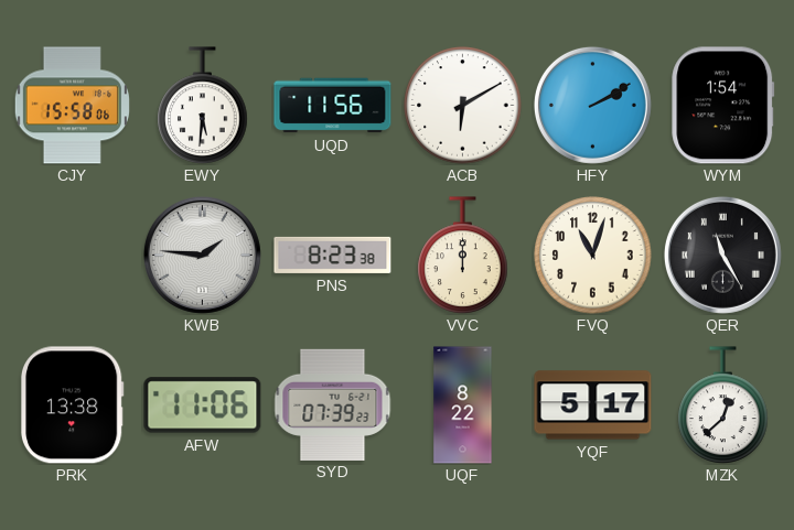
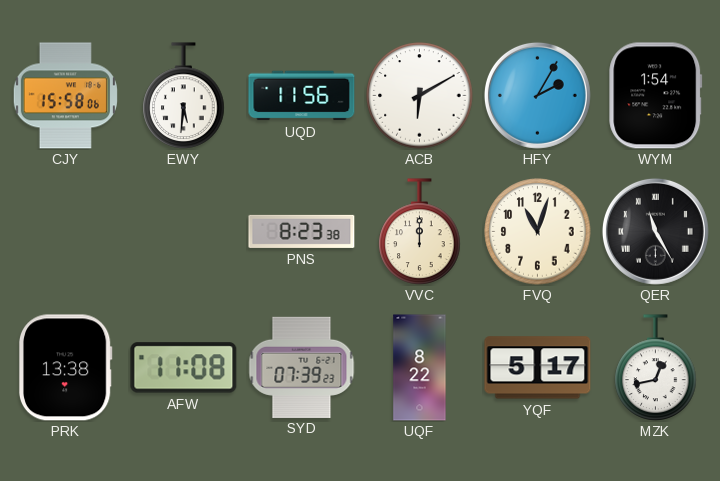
HFY: 2:10 -> 2:05 (537, 95)
KWB: 1:46 -> none (202, 255)
AFW: 11:06 -> 11:08 (184, 368)
MZK: 12:38 -> 12:43 (656, 368)
